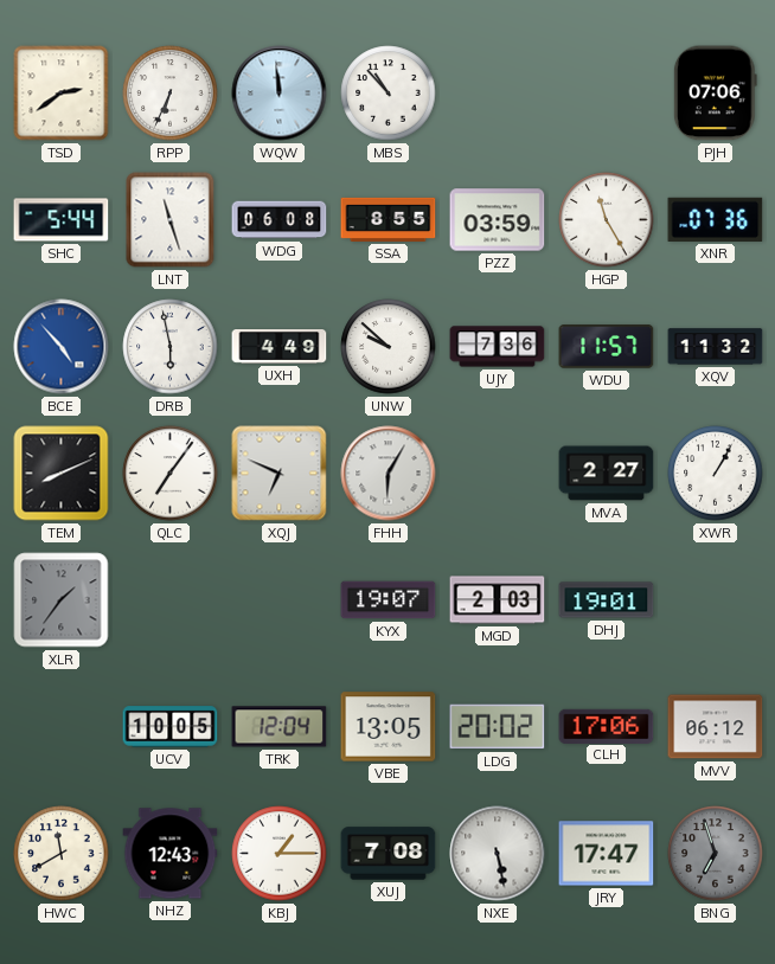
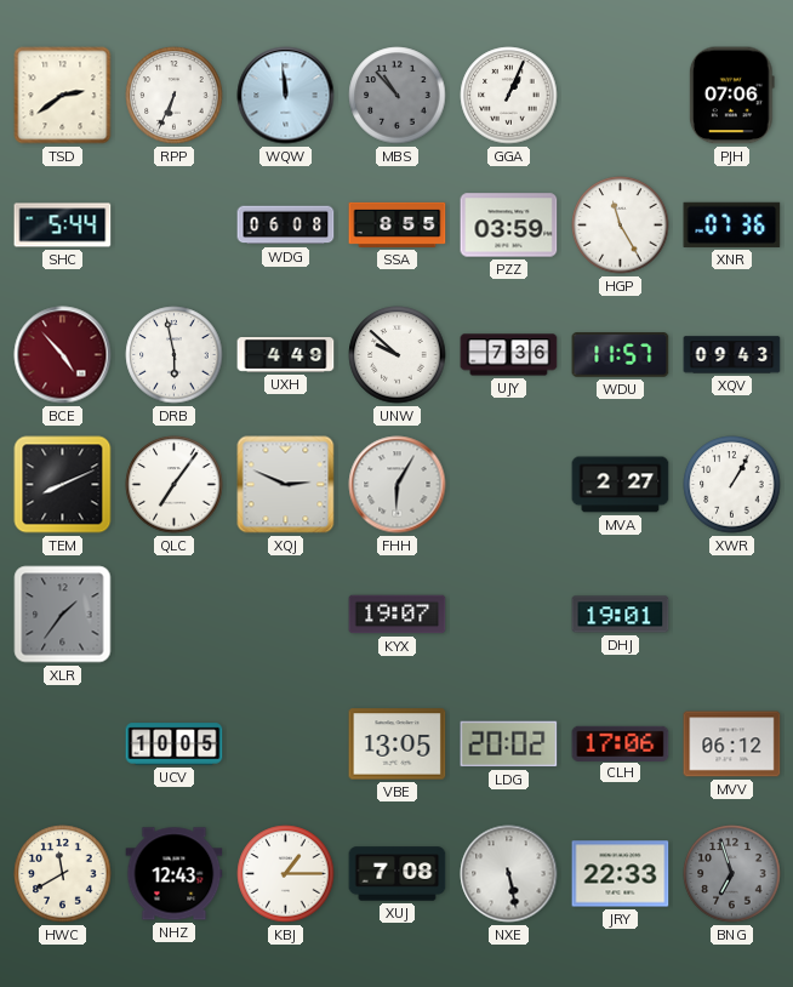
MBS dial: white -> grey (398, 96)
GGA: none -> 1:04 (509, 96)
LNT: 11:27 -> none (171, 220)
BCE dial: blue -> burgundy (63, 355)
XQV: 11:32 -> 09:43 (732, 355)
XQJ: 6:49 -> 2:49 (286, 485)
MGD: 2:03 -> none (498, 600)
TRK: 12:04 -> none (280, 727)
JRY: 17:47 -> 22:33 (621, 874)
